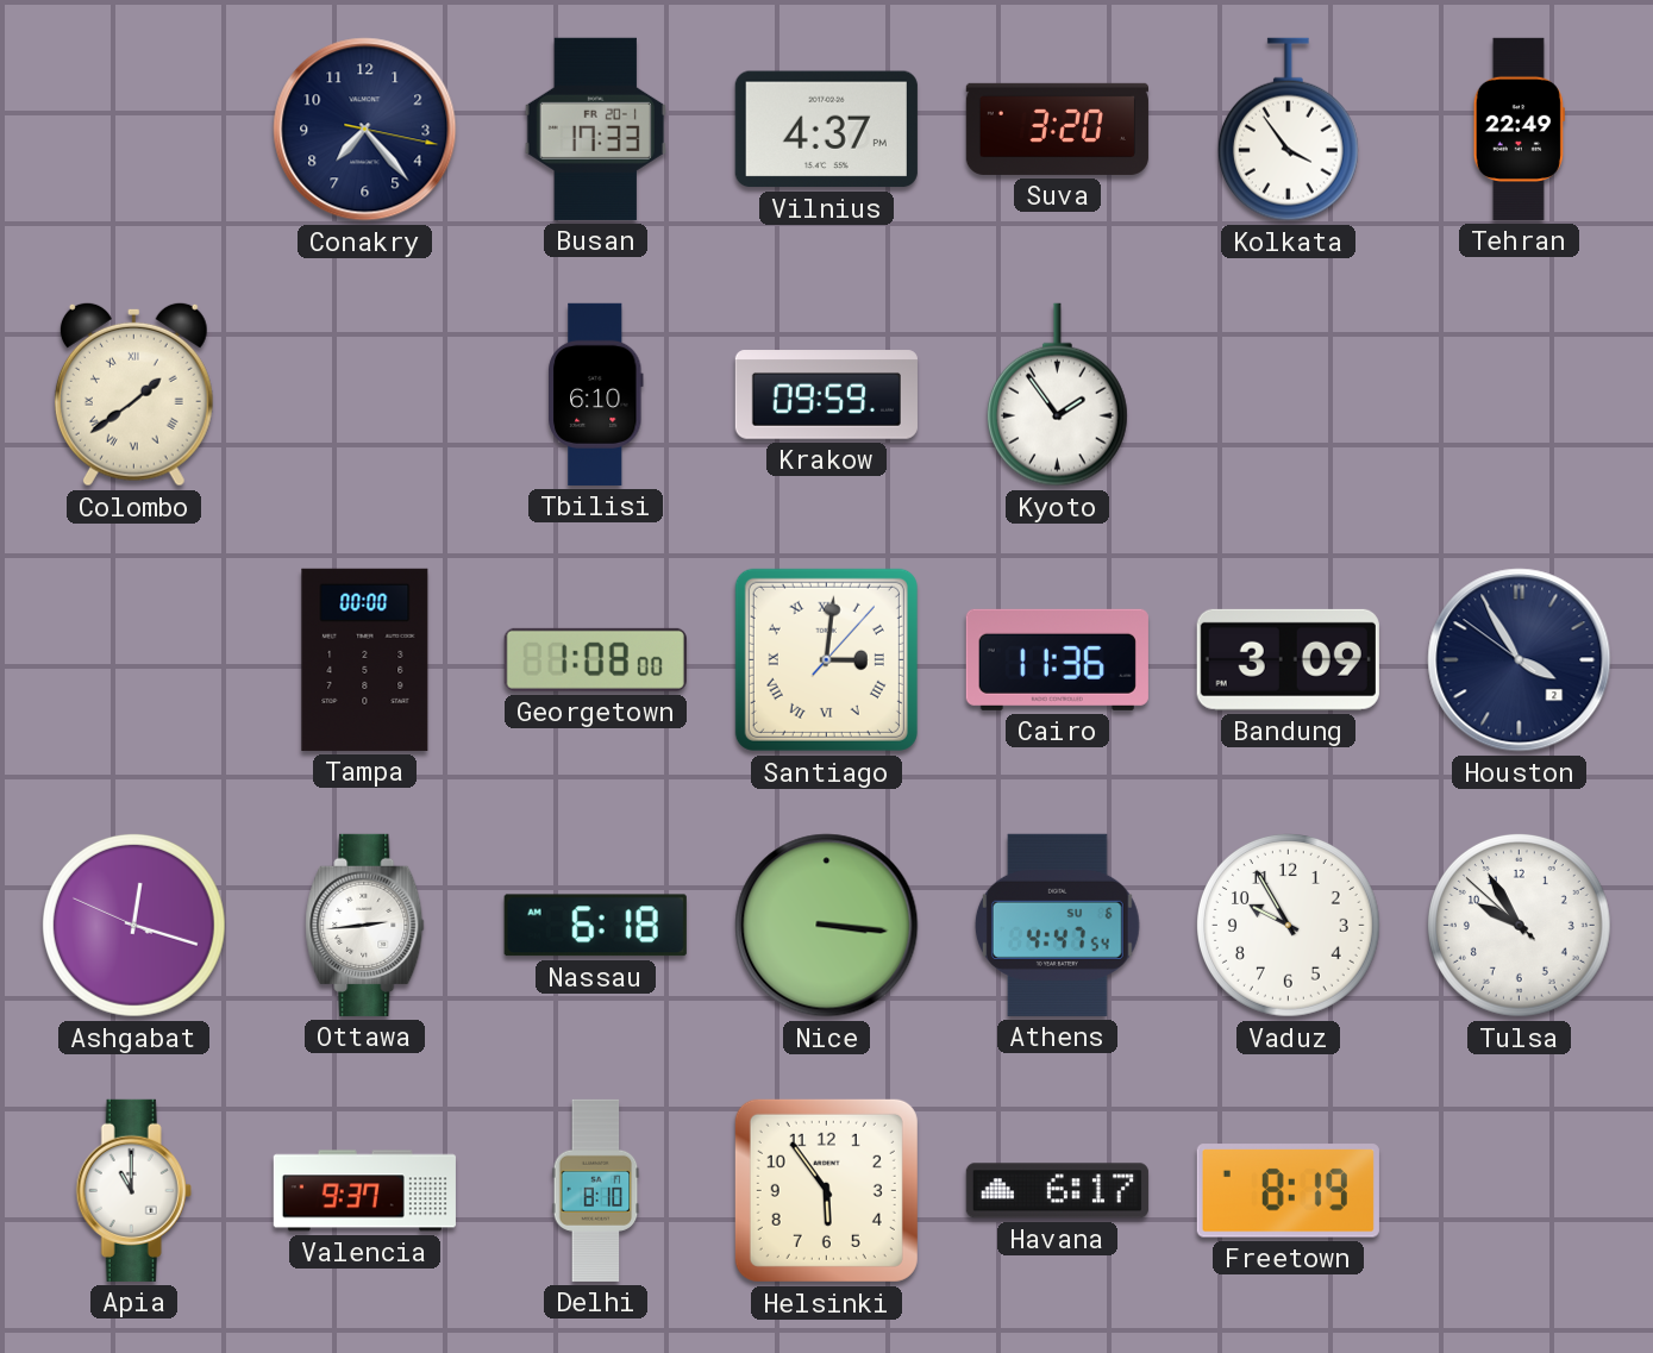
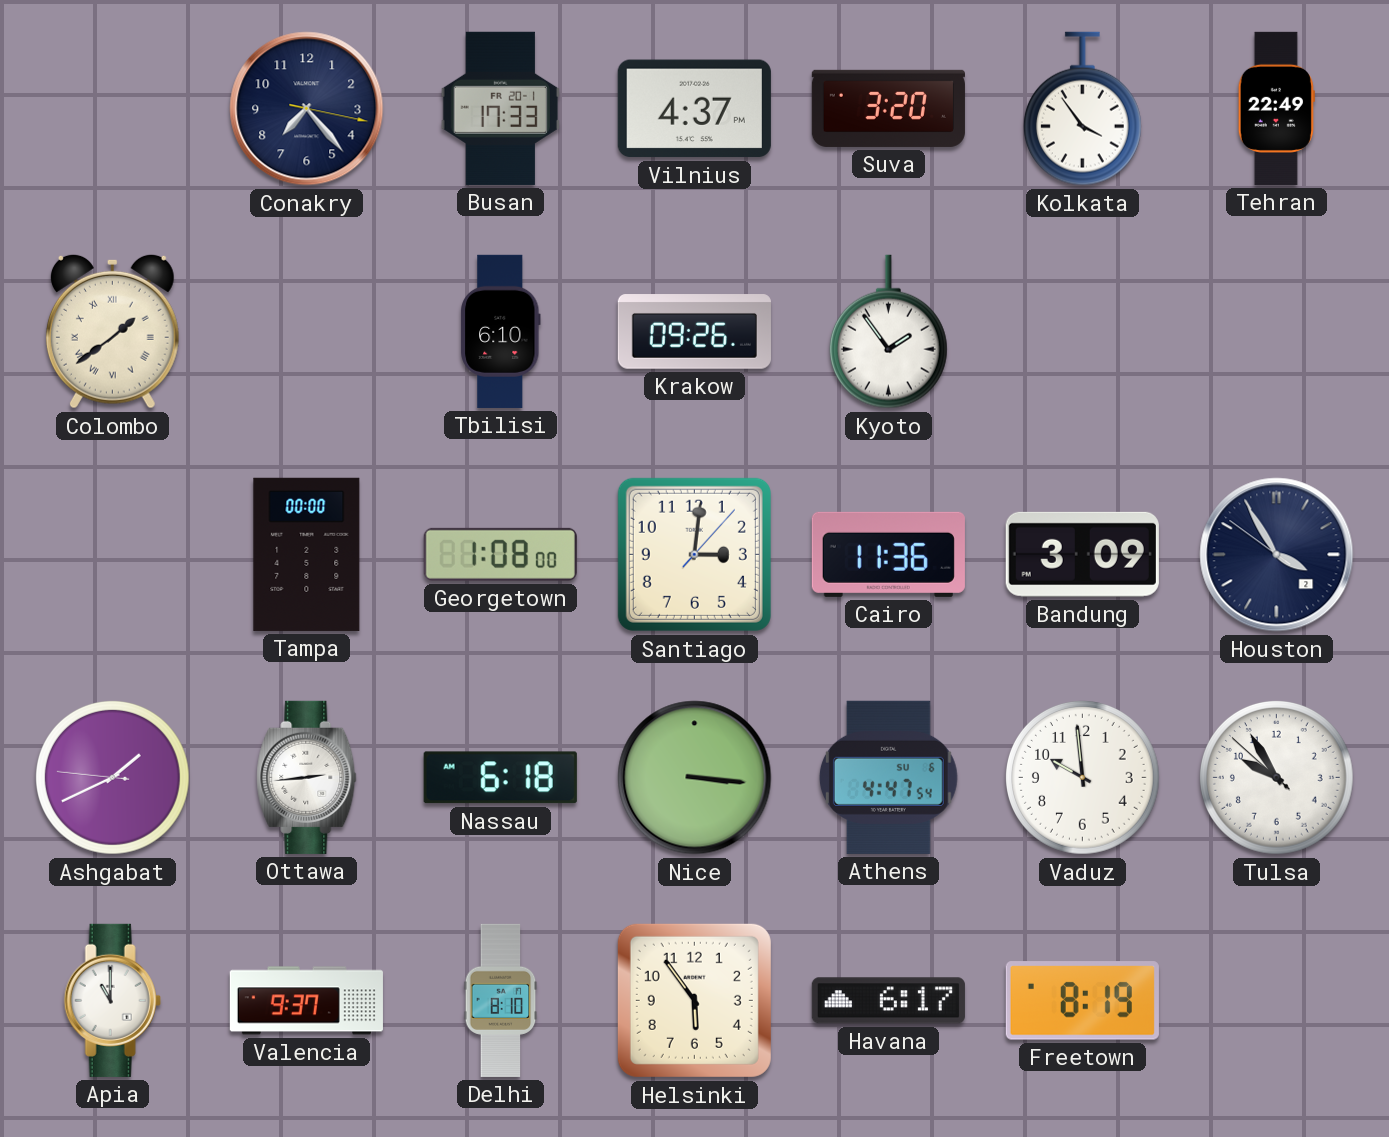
Krakow: 09:59 -> 09:26 (694, 332)
Santiago numerals: Roman -> Arabic (694, 554)
Ashgabat: 12:17 -> 1:40 (113, 778)
Vaduz: 9:55 -> 9:59 (1083, 778)
